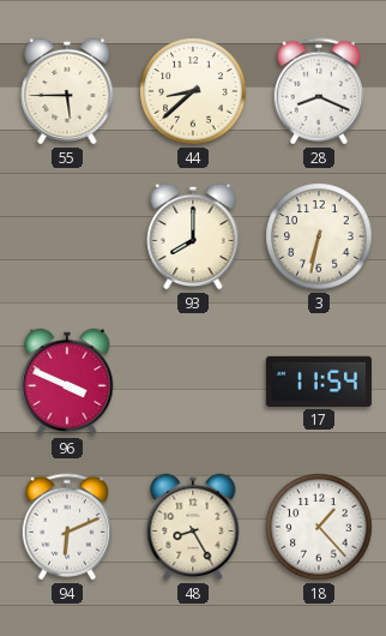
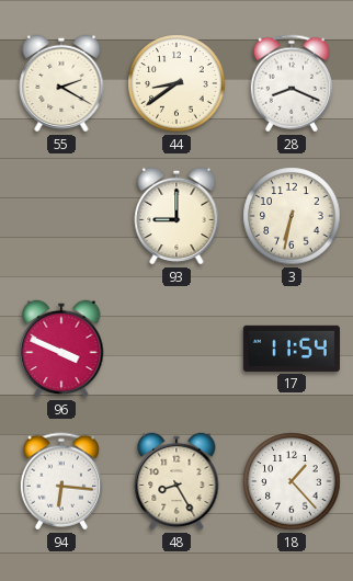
55: 5:45 -> 2:20 (61, 83)
44: 8:38 -> 8:39 (176, 83)
93: 8:00 -> 9:00 (176, 216)
94: 6:11 -> 6:16 (61, 481)
